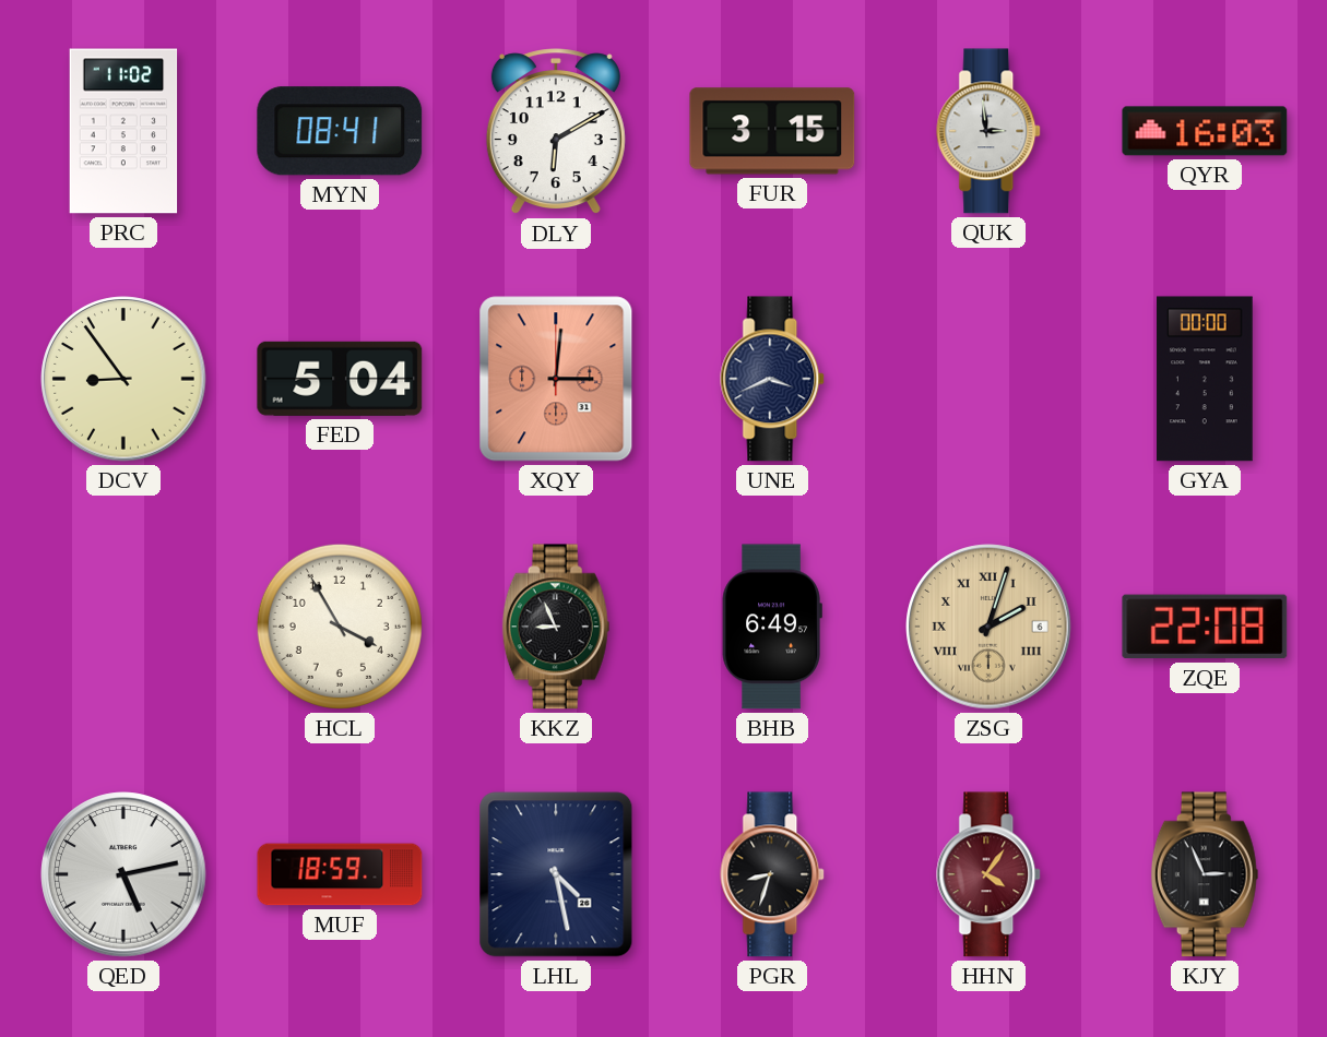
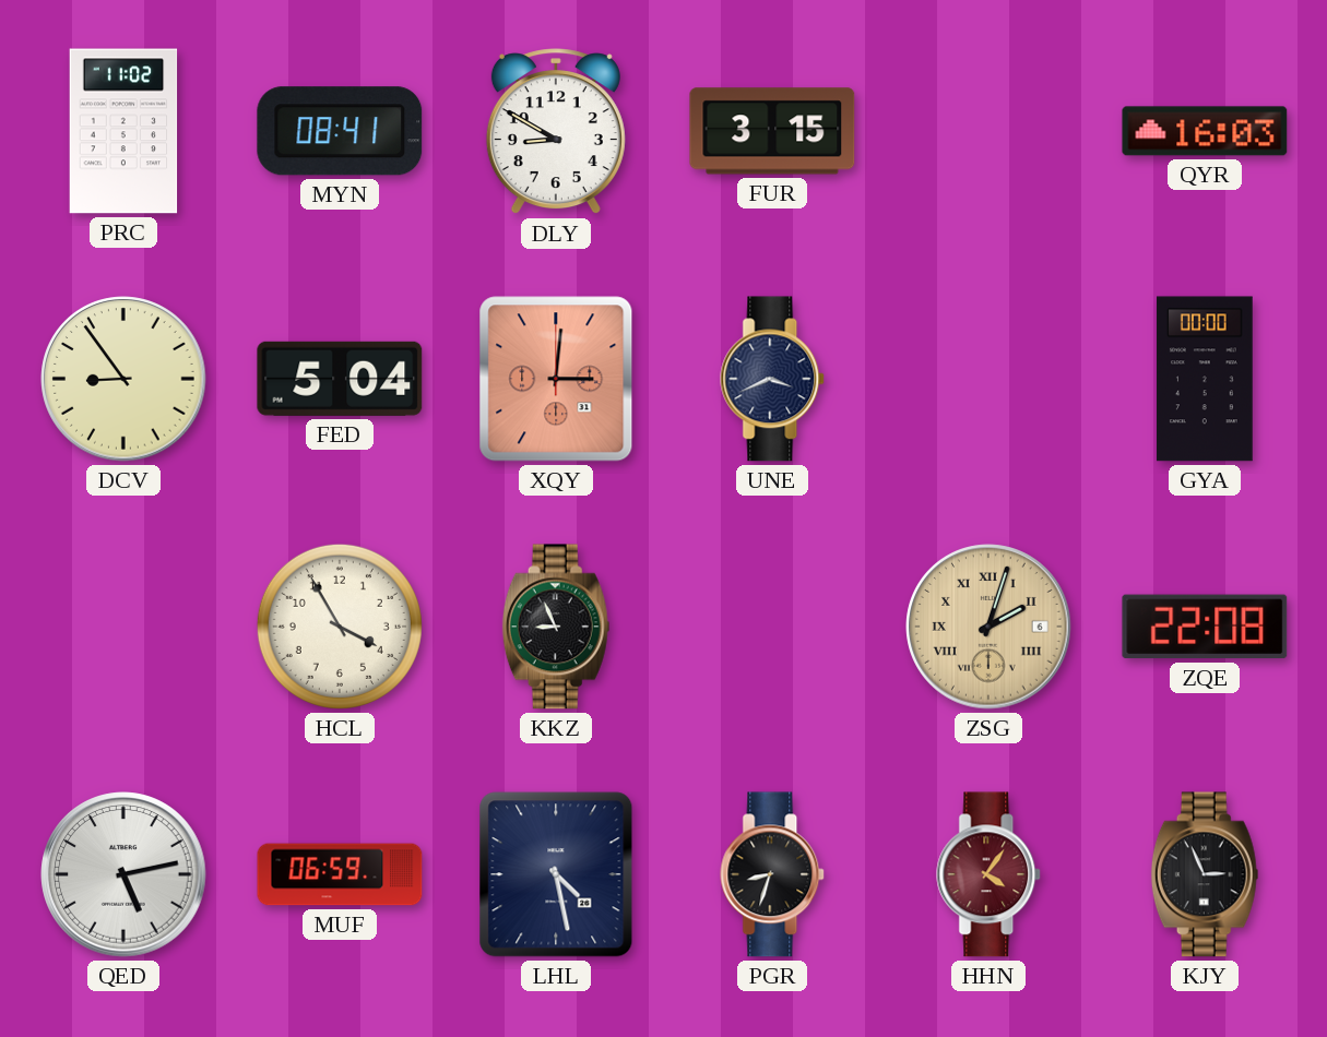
DLY: 6:10 -> 8:50 (556, 132)
QUK: 2:59 -> none (990, 131)
BHB: 6:49 -> none (772, 627)
MUF: 18:59 -> 06:59 (340, 874)
